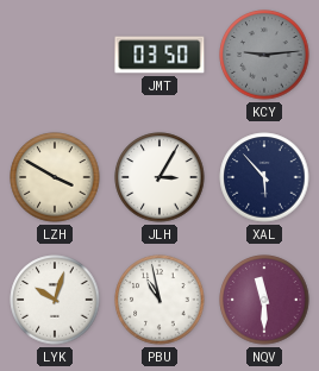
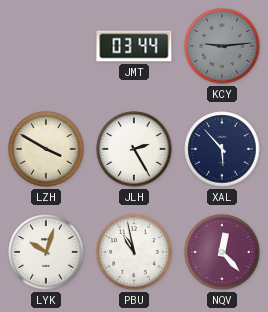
JMT: 03:50 -> 03:44 (134, 46)
JLH: 3:05 -> 2:25 (134, 149)
NQV: 11:30 -> 12:23 (222, 252)
